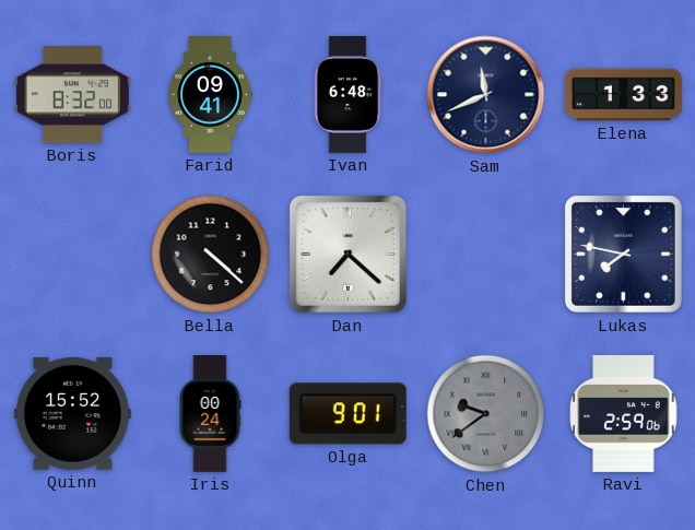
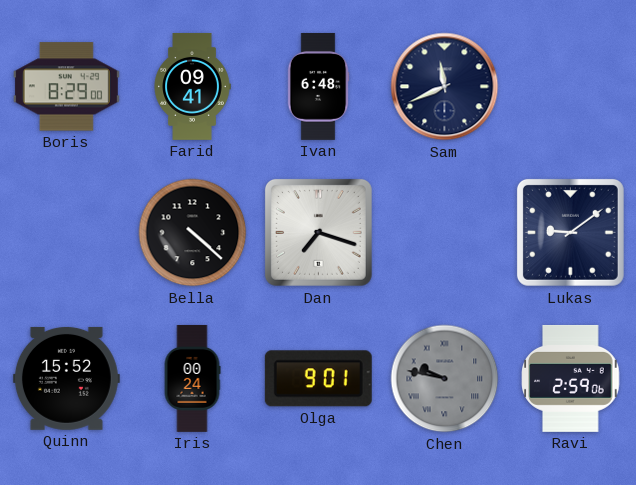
Boris: 8:32 -> 8:29 (66, 87)
Elena: 1:33 -> none (623, 95)
Dan: 7:22 -> 7:18 (318, 232)
Lukas: 7:47 -> 9:09 (570, 232)
Chen: 9:39 -> 9:47 (445, 379)
